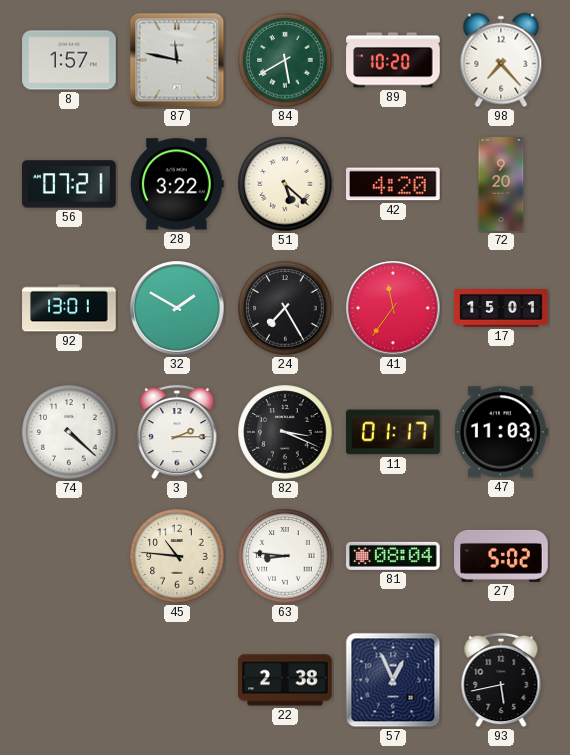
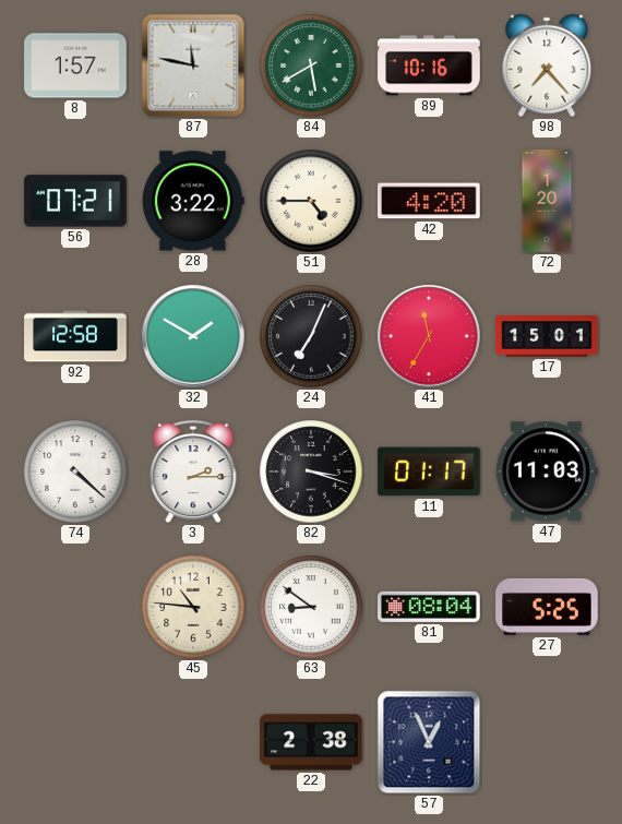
89: 10:20 -> 10:16 (429, 65)
51: 5:22 -> 4:45 (311, 201)
72: 9:20 -> 1:20 (547, 201)
92: 13:01 -> 12:58 (75, 336)
24: 7:25 -> 7:04 (311, 336)
41: 11:36 -> 11:35 (429, 336)
82: 3:19 -> 3:18 (311, 471)
63: 8:46 -> 8:51 (311, 607)
27: 5:02 -> 5:25 (547, 607)
93: 5:43 -> none (501, 680)
